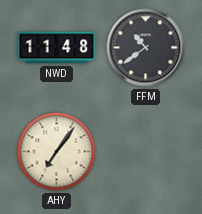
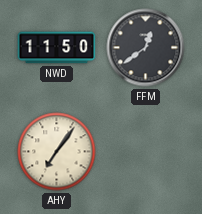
NWD: 11:48 -> 11:50 (57, 48)
FFM: 10:39 -> 12:39 (146, 48)
